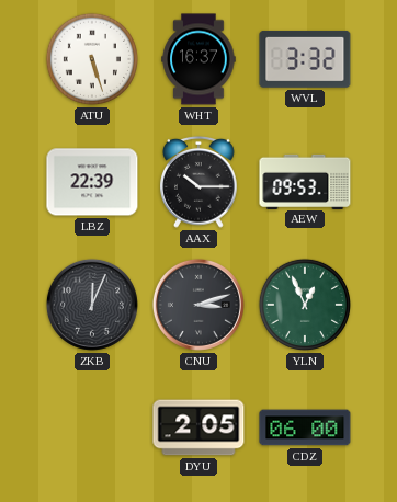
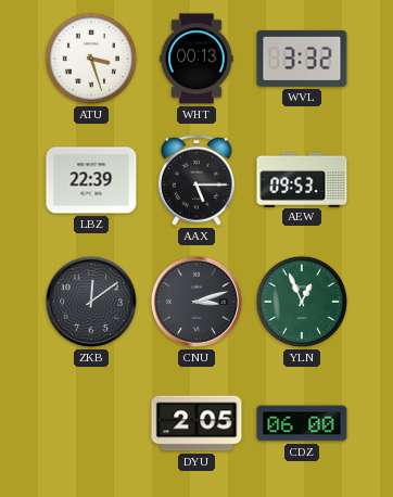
ATU: 5:27 -> 3:27 (91, 59)
WHT: 16:37 -> 00:13 (196, 59)
AAX: 10:15 -> 5:15 (198, 180)
ZKB: 12:04 -> 12:09 (91, 302)
